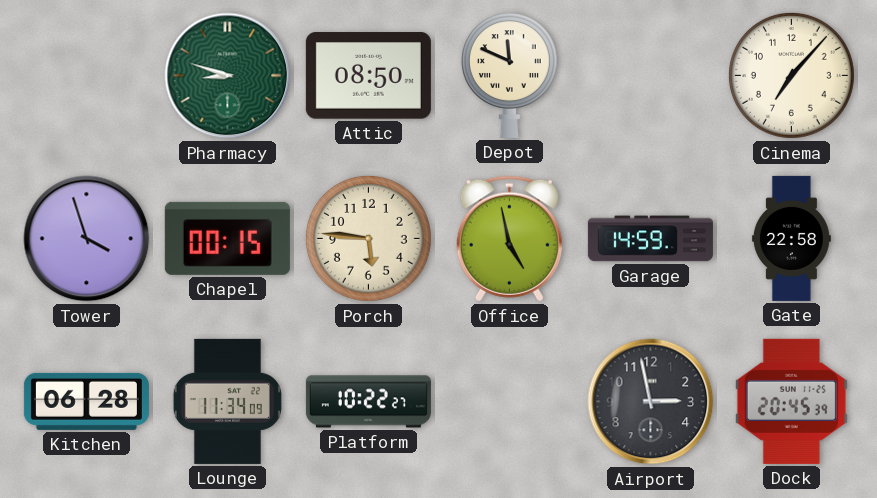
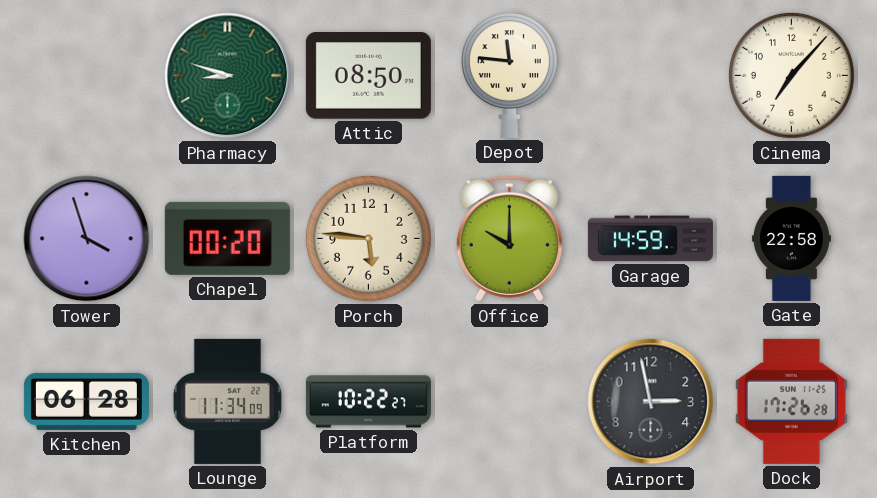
Depot: 11:49 -> 11:46 (509, 75)
Chapel: 00:15 -> 00:20 (227, 238)
Office: 4:58 -> 10:00 (509, 239)
Dock: 20:45 -> 17:26 (791, 401)
